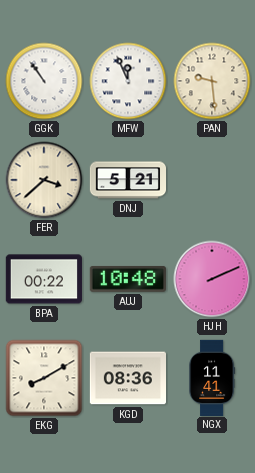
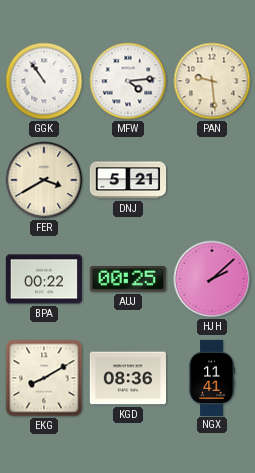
MFW: 11:56 -> 4:14 (128, 81)
FER: 3:38 -> 3:40 (44, 180)
AUJ: 10:48 -> 00:25 (128, 279)
HJH: 2:11 -> 2:08 (212, 279)
